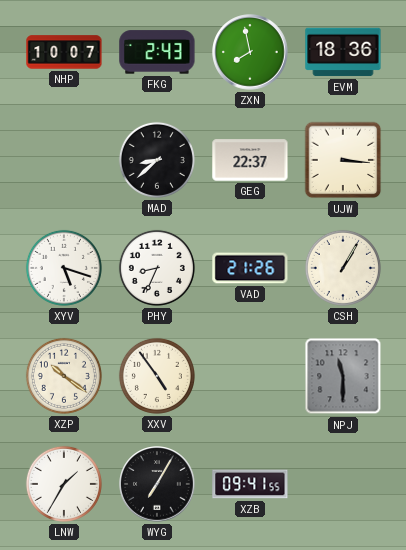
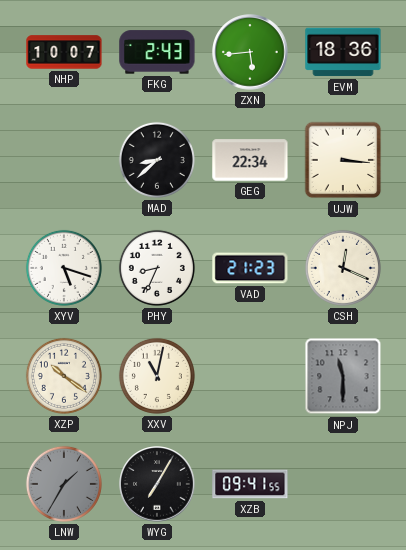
ZXN: 7:58 -> 5:44 (250, 52)
GEG: 22:37 -> 22:34 (250, 160)
VAD: 21:26 -> 21:23 (250, 268)
CSH: 1:05 -> 12:19 (343, 268)
XXV: 4:54 -> 11:02 (157, 376)
LNW dial: white -> grey (64, 484)
